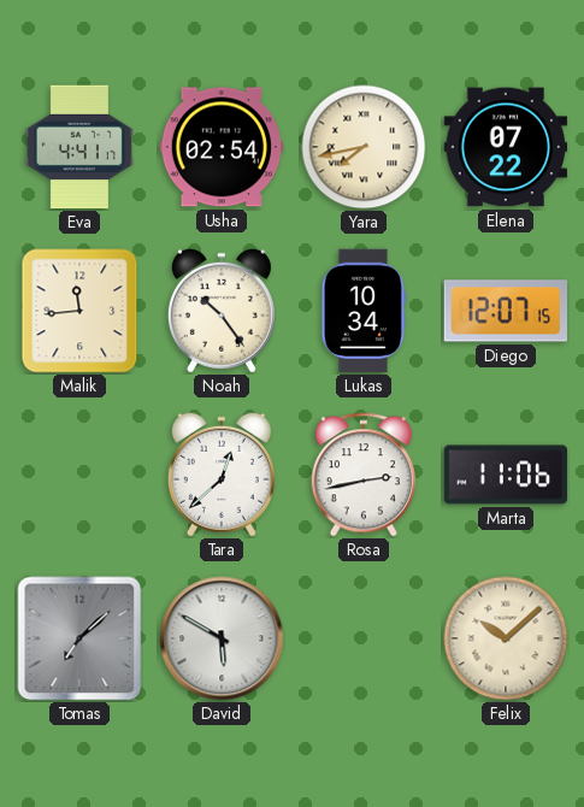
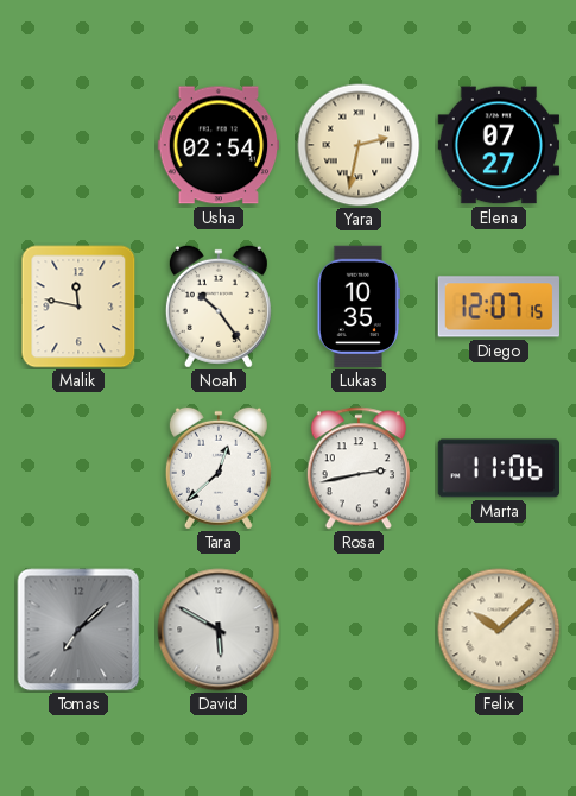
Eva: 4:41 -> none (79, 147)
Yara: 7:43 -> 2:32 (359, 145)
Elena: 07:22 -> 07:27 (499, 145)
Malik: 11:44 -> 11:47 (78, 307)
Lukas: 10:34 -> 10:35 (359, 307)
